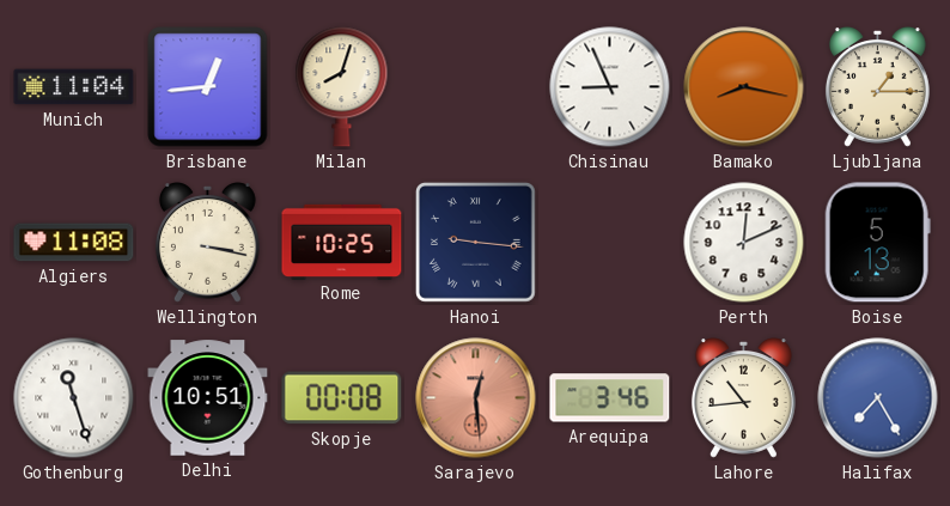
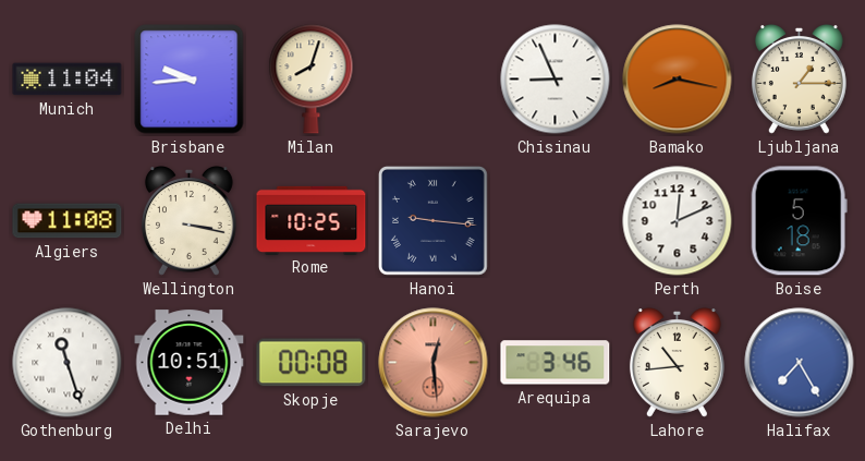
Brisbane: 12:44 -> 9:44 (190, 80)
Boise: 5:13 -> 5:18 (799, 221)
